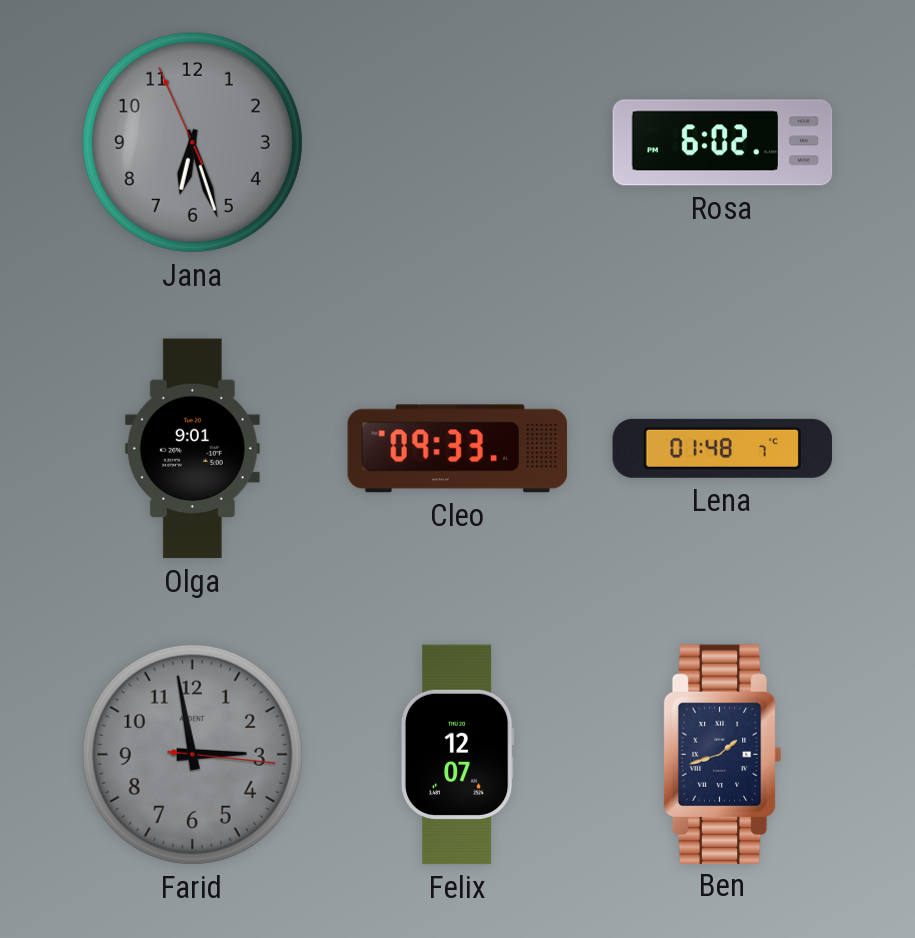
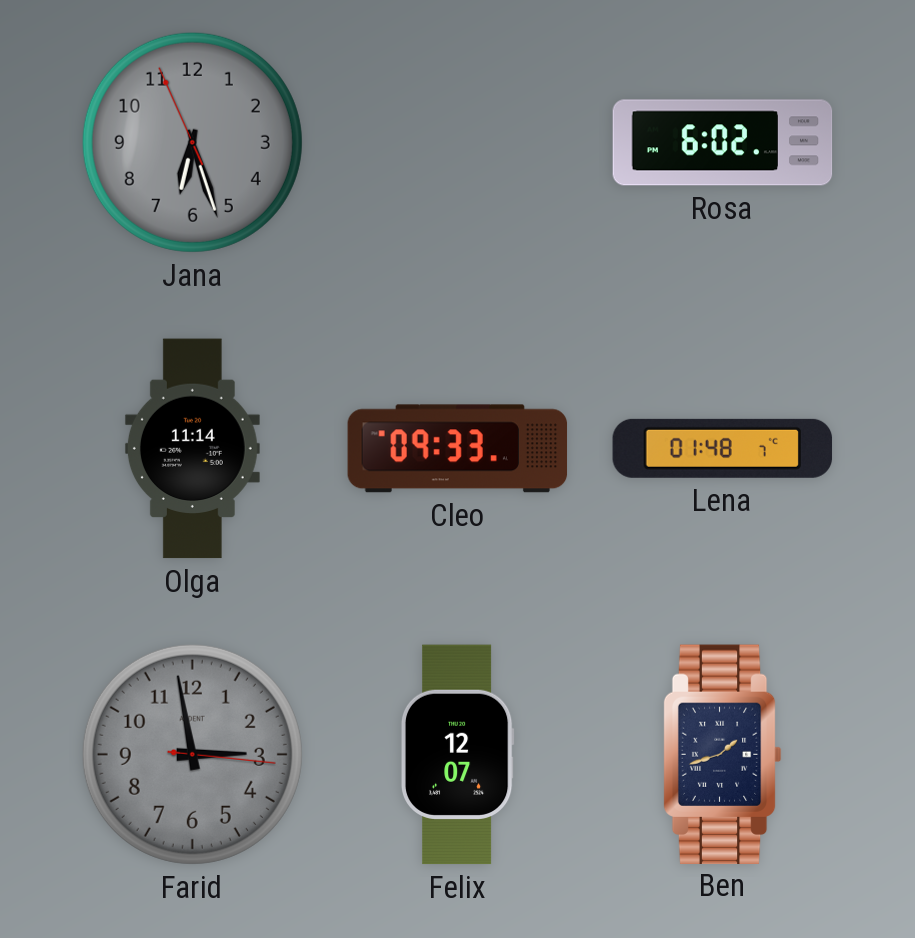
Olga: 9:01 -> 11:14 (192, 449)
